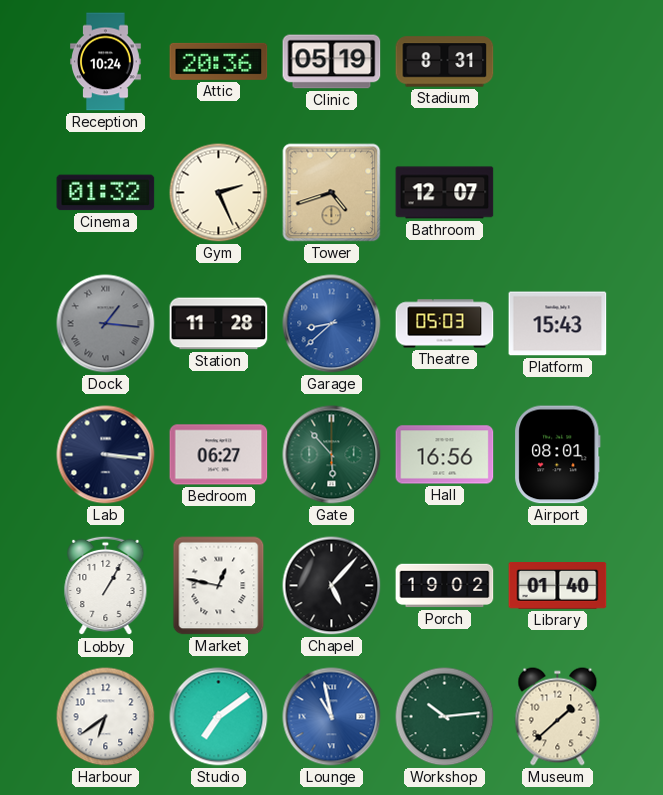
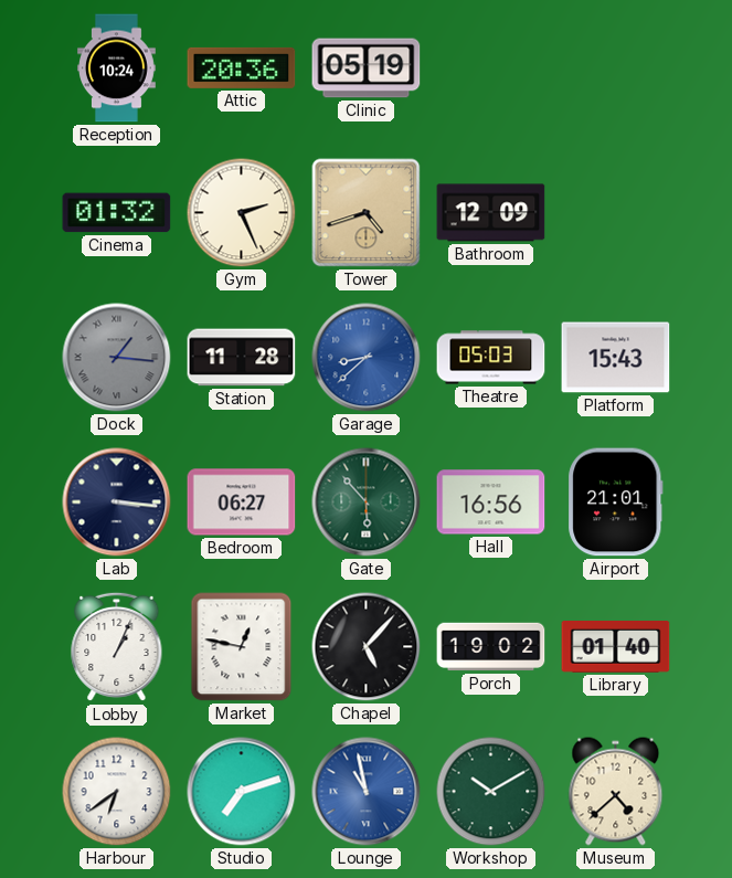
Stadium: 8:31 -> none (445, 62)
Bathroom: 12:07 -> 12:09 (491, 213)
Airport: 08:01 -> 21:01 (616, 503)
Lobby: 1:05 -> 1:04 (117, 647)
Studio: 7:09 -> 7:12 (242, 792)
Workshop: 10:14 -> 10:10 (491, 792)
Museum: 1:38 -> 4:38 (616, 792)
